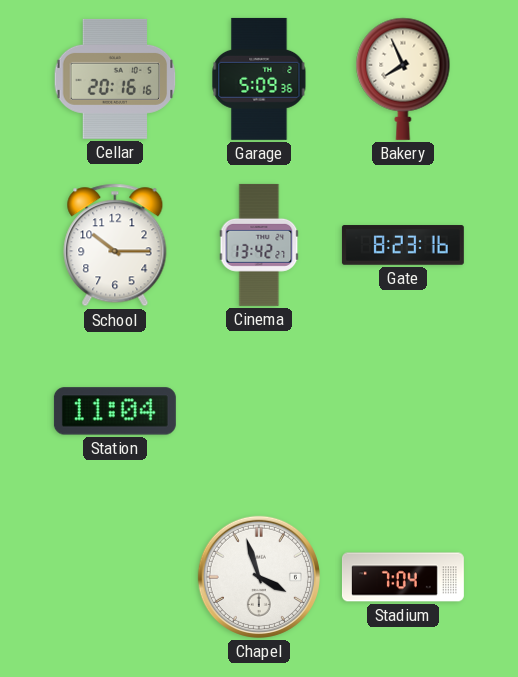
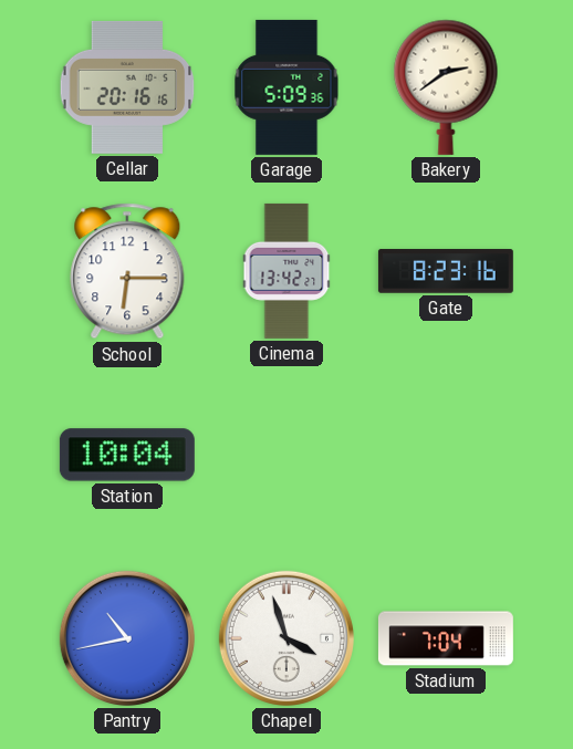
Bakery: 7:56 -> 2:39 (446, 87)
School: 10:15 -> 6:15 (127, 271)
Station: 11:04 -> 10:04 (127, 455)
Pantry: none -> 10:43 (127, 638)
